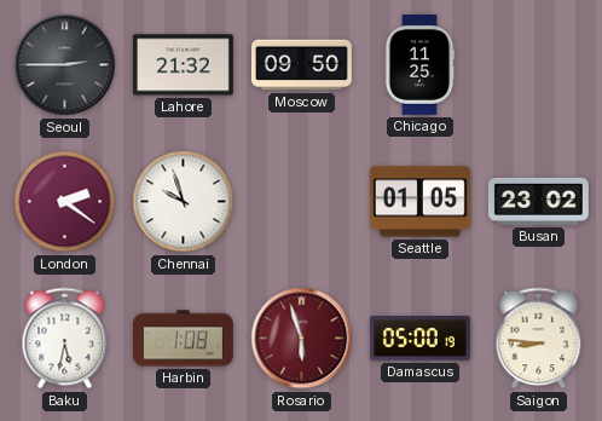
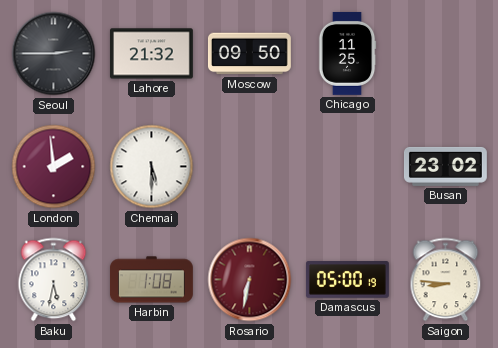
London: 2:21 -> 1:59 (54, 167)
Chennai: 9:57 -> 5:30 (152, 167)
Seattle: 01:05 -> none (419, 202)
Rosario: 5:57 -> 6:32 (250, 280)
